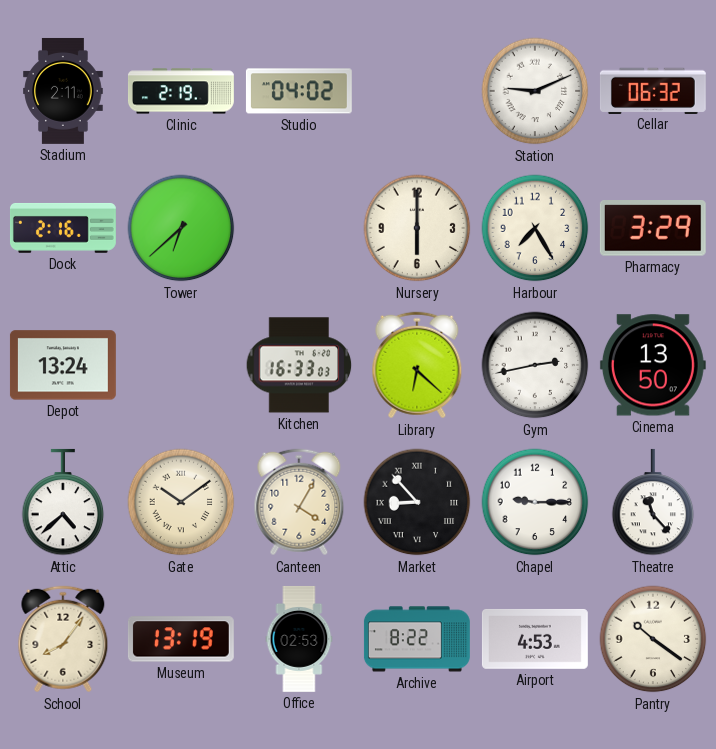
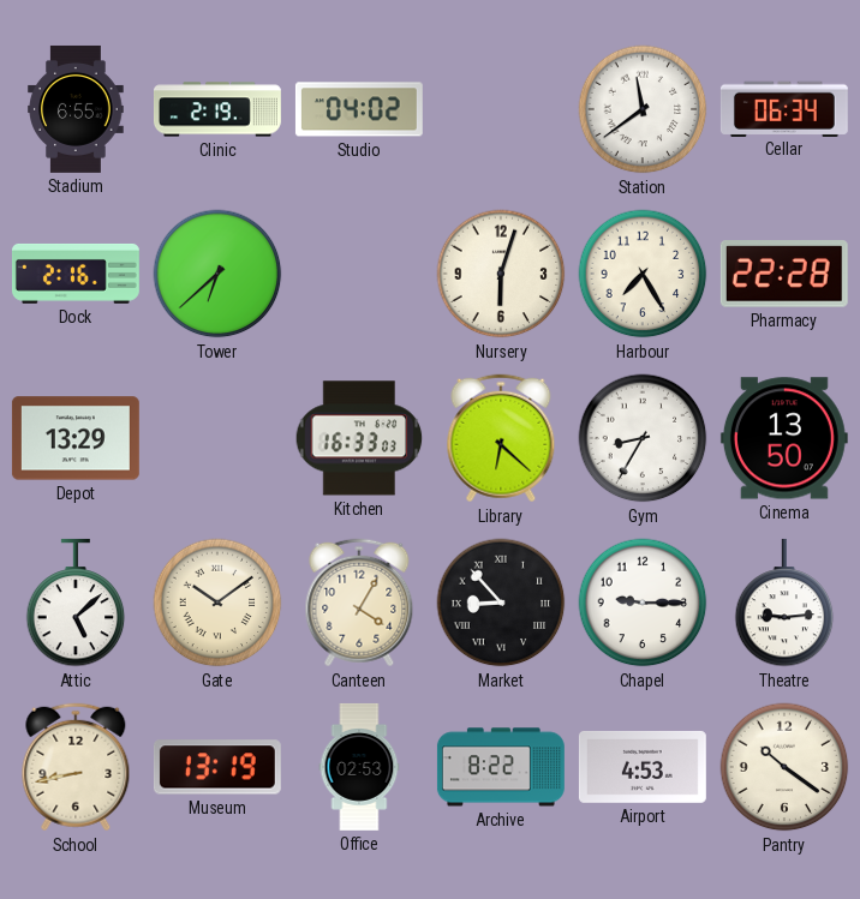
Stadium: 2:11 -> 6:55 (76, 109)
Station: 9:11 -> 11:39 (643, 109)
Cellar: 06:32 -> 06:34 (784, 108)
Nursery: 6:00 -> 6:03 (501, 274)
Pharmacy: 3:29 -> 22:28 (784, 275)
Depot: 13:24 -> 13:29 (76, 438)
Gym: 2:43 -> 8:35 (643, 438)
Attic: 4:38 -> 5:08 (76, 603)
Theatre: 11:23 -> 9:14 (784, 603)
School: 8:06 -> 8:43 (76, 767)
